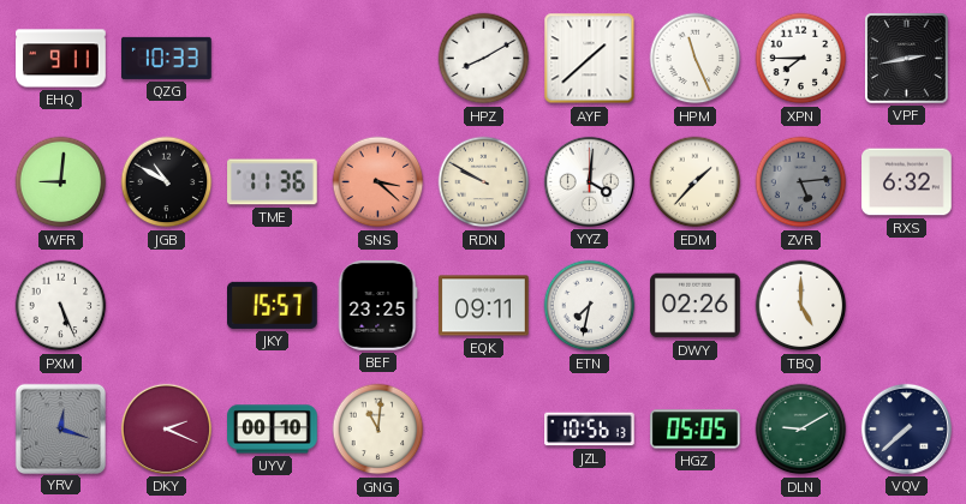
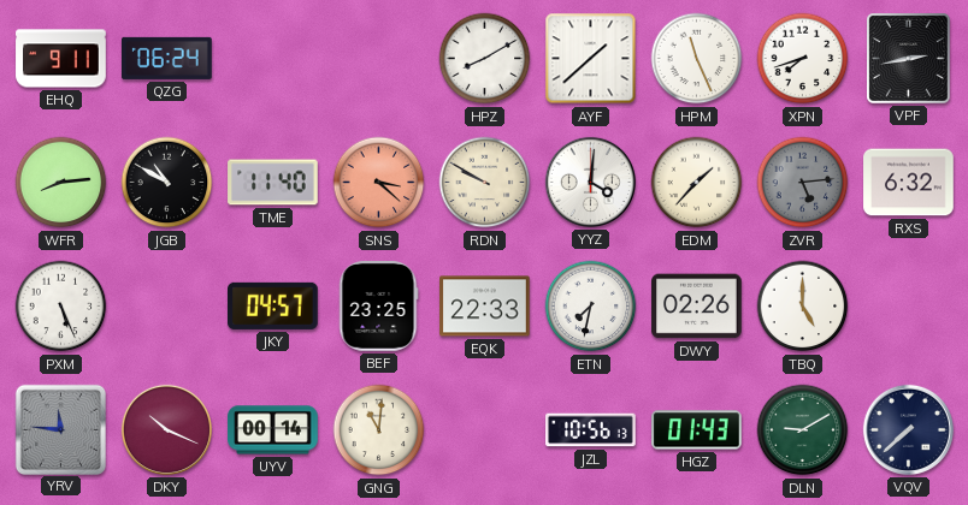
QZG: 10:33 -> 06:24 (167, 58)
XPN: 7:45 -> 7:42 (803, 59)
WFR: 9:01 -> 8:14 (61, 183)
TME: 11:36 -> 11:40 (273, 183)
JKY: 15:57 -> 04:57 (273, 305)
EQK: 09:11 -> 22:33 (485, 307)
YRV: 12:18 -> 11:46 (60, 429)
DKY: 2:19 -> 10:19 (166, 429)
UYV: 00:10 -> 00:14 (273, 430)
HGZ: 05:05 -> 01:43 (697, 430)
